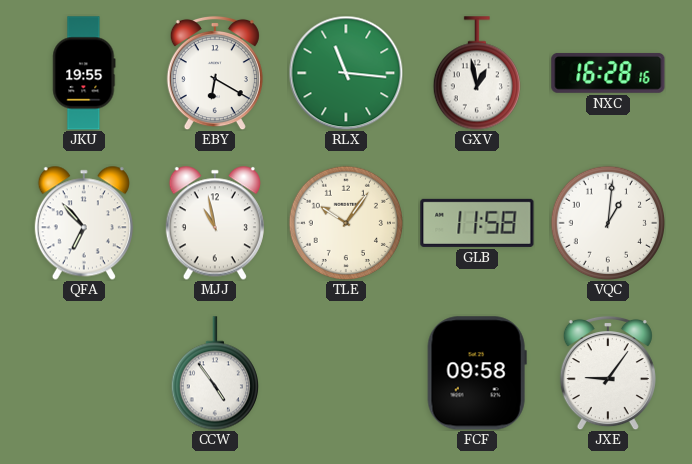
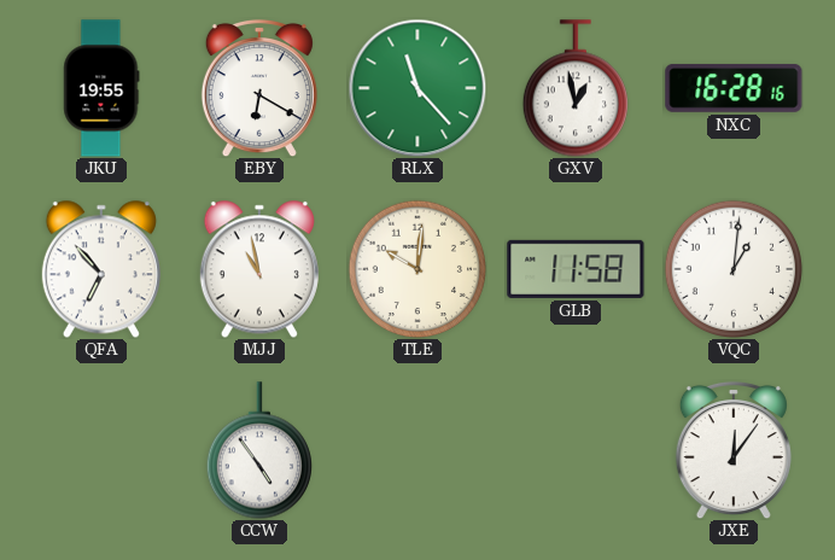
RLX: 11:16 -> 11:23 (417, 88)
TLE: 10:06 -> 10:01 (416, 268)
FCF: 09:58 -> none (477, 373)
JXE: 9:06 -> 12:06 (734, 450)
